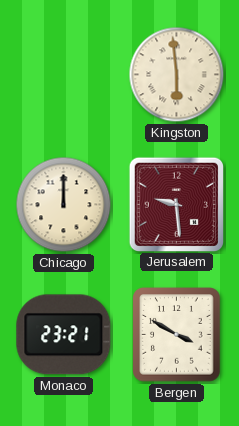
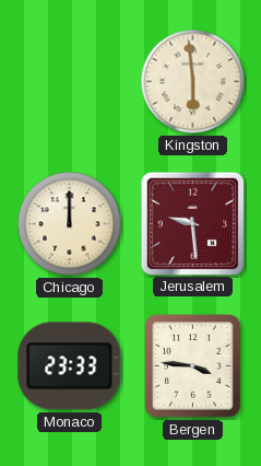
Monaco: 23:21 -> 23:33 (70, 366)
Bergen: 3:50 -> 3:46 (193, 366)
